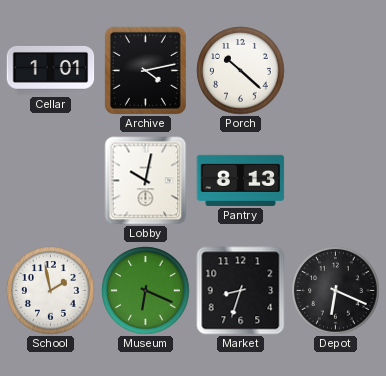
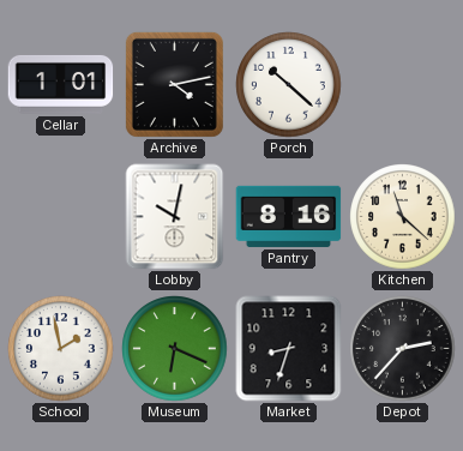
Pantry: 8:13 -> 8:16 (289, 216)
Kitchen: none -> 11:22 (403, 217)
Depot: 6:19 -> 2:37 (403, 349)
